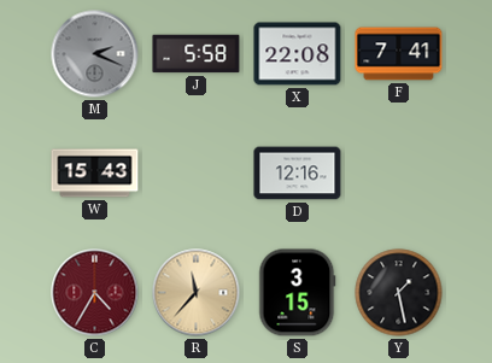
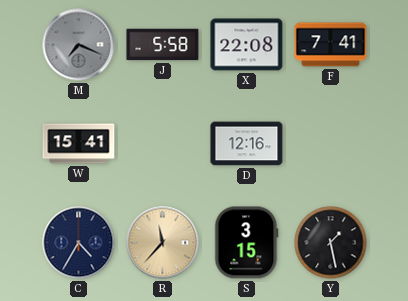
M: 2:19 -> 7:19 (79, 45)
W: 15:43 -> 15:41 (79, 144)
C dial: burgundy -> navy (79, 243)
